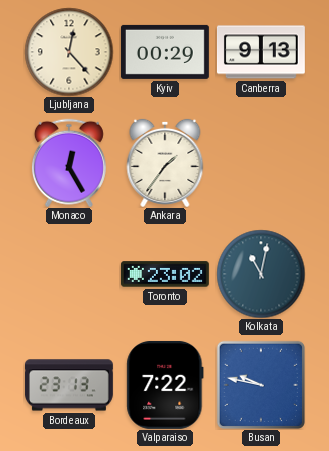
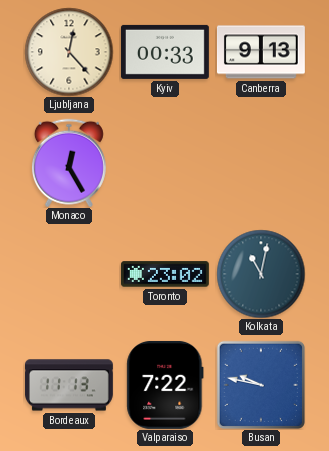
Kyiv: 00:29 -> 00:33 (165, 52)
Ankara: 1:36 -> none (165, 163)
Bordeaux: 23:13 -> 11:13 (69, 385)
